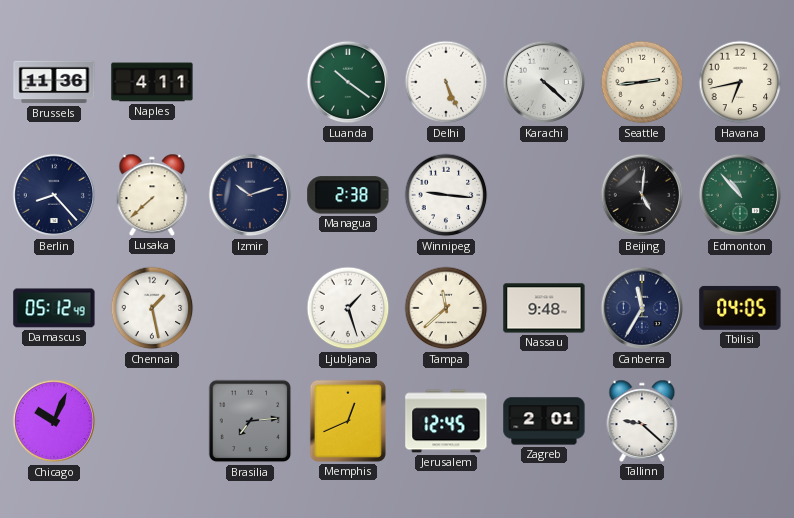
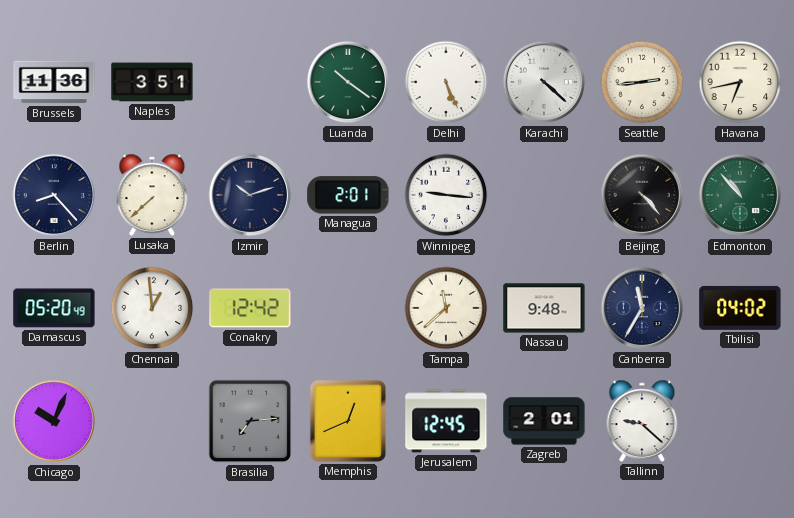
Naples: 4:11 -> 3:51 (152, 82)
Managua: 2:38 -> 2:01 (348, 195)
Beijing: 5:01 -> 4:23 (642, 195)
Damascus: 05:12 -> 05:20 (54, 308)
Chennai: 1:28 -> 12:59 (152, 308)
Conakry: none -> 12:42 (250, 308)
Ljubljana: 1:27 -> none (348, 308)
Tbilisi: 04:05 -> 04:02 (740, 308)
